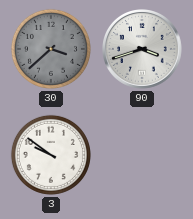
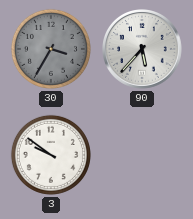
30: 3:38 -> 3:35 (51, 49)
90: 3:42 -> 5:37 (143, 50)
